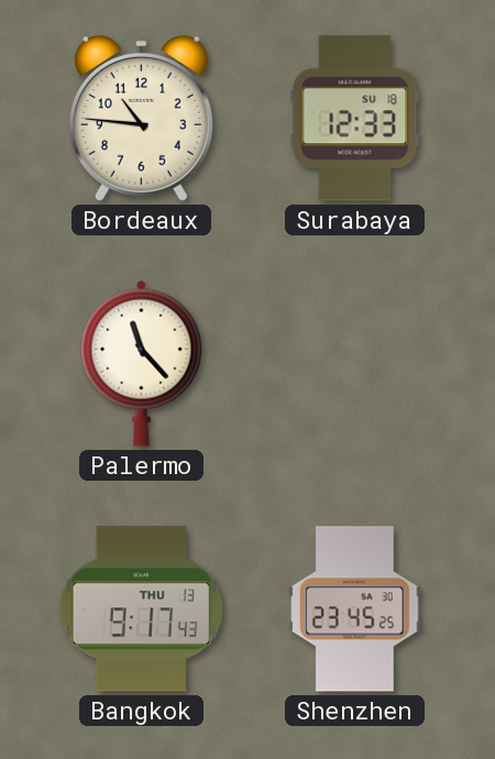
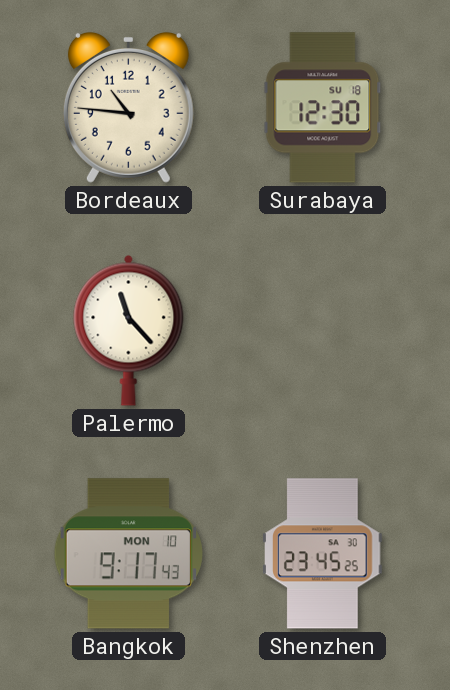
Surabaya: 12:33 -> 12:30 (323, 108)
Bangkok date: THU 13 -> MON 10 (128, 554)
